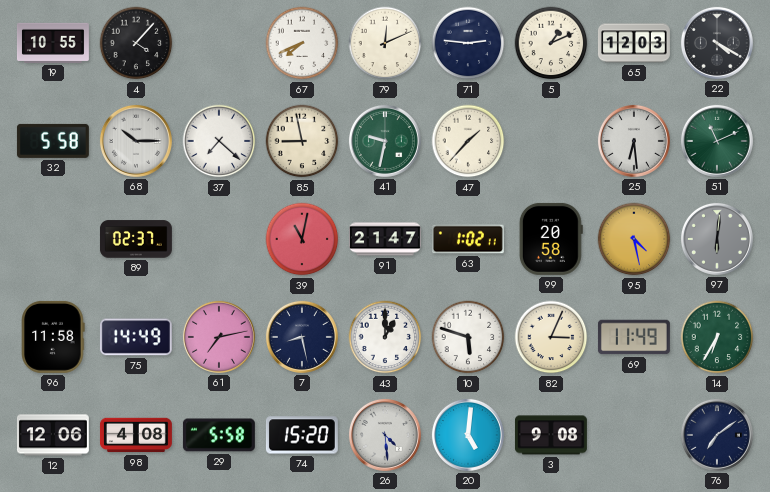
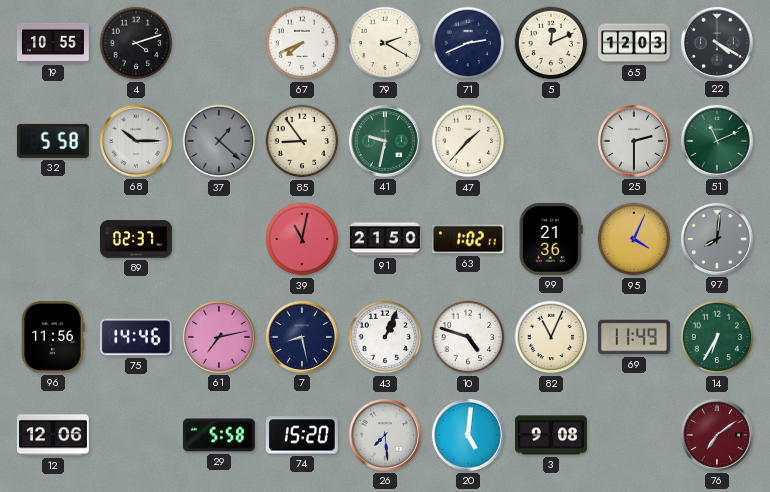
4: 4:07 -> 4:12 (136, 43)
79: 12:11 -> 2:20 (385, 43)
71: 2:46 -> 2:41 (468, 43)
5: 1:11 -> 12:11 (551, 43)
37: 7:22 -> 1:22 (219, 141)
37 dial: white -> grey (219, 141)
85: 8:58 -> 8:54 (302, 141)
25: 6:29 -> 2:30 (634, 141)
91: 21:47 -> 21:50 (385, 239)
99: 20:58 -> 21:36 (551, 239)
95: 4:28 -> 4:04 (634, 239)
97: 6:01 -> 8:01 (717, 239)
96: 11:58 -> 11:56 (53, 337)
75: 14:49 -> 14:46 (136, 337)
43: 1:00 -> 1:04 (385, 337)
10: 5:48 -> 4:48 (468, 337)
82: 3:04 -> 11:04 (551, 337)
98: 4:08 -> none (136, 435)
26: 4:29 -> 7:29 (385, 435)
76 dial: navy -> burgundy (717, 435)
